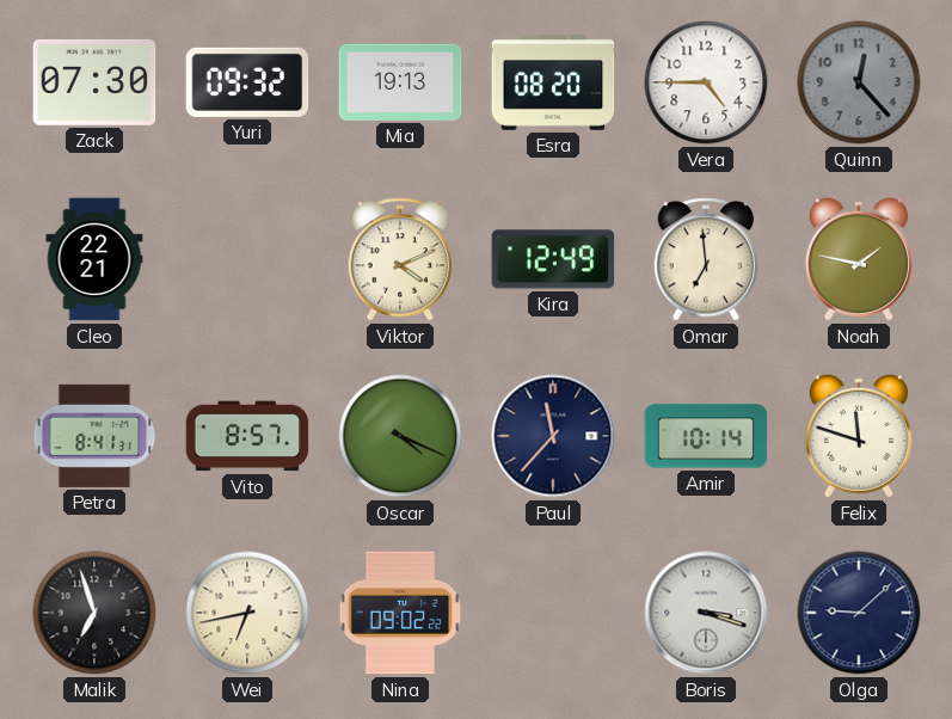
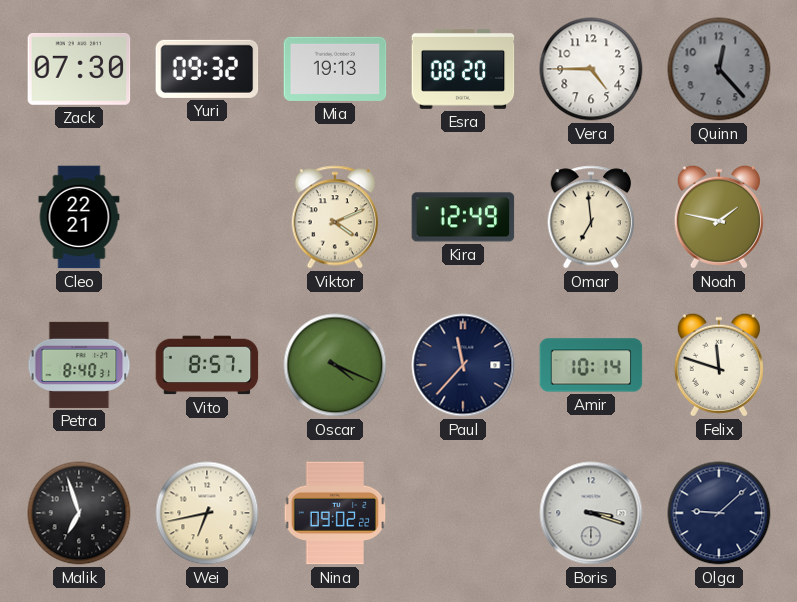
Petra: 8:41 -> 8:40 (79, 365)
